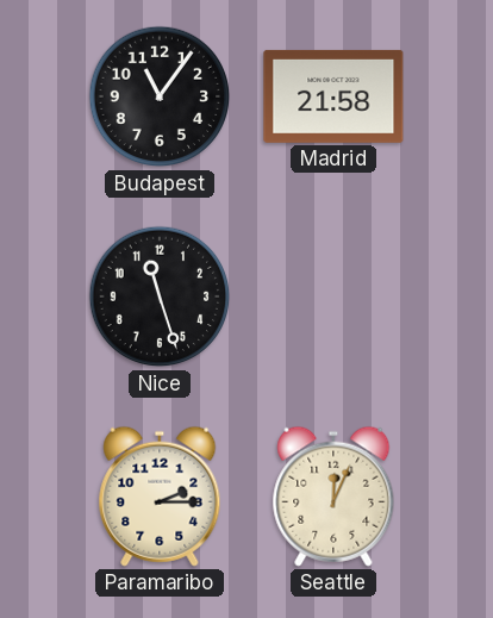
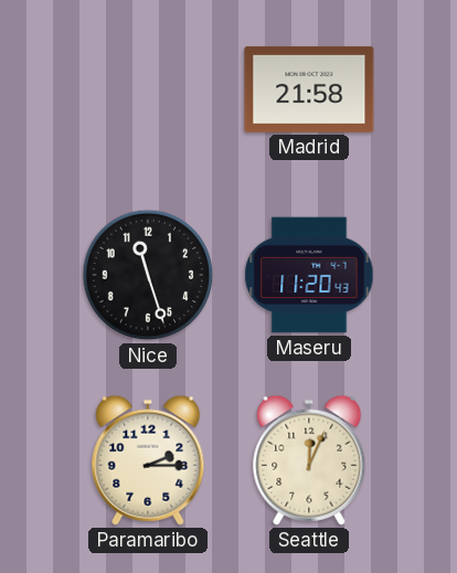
Budapest: 11:06 -> none (160, 96)
Maseru: none -> 11:20 (309, 275)
